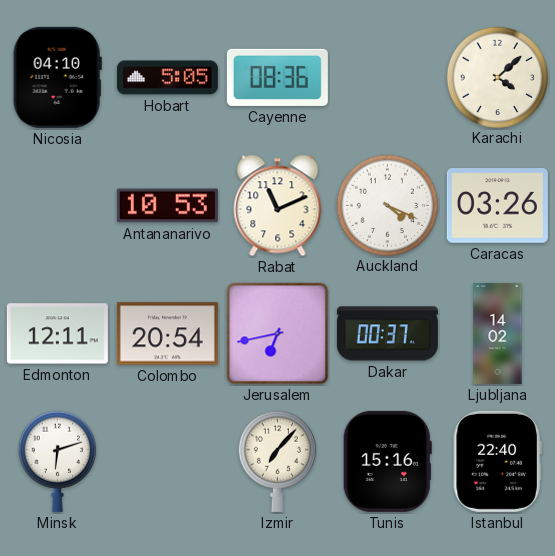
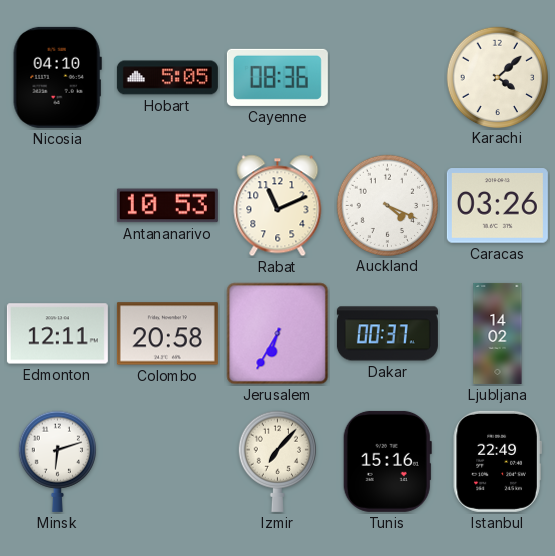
Colombo: 20:54 -> 20:58 (167, 334)
Jerusalem: 6:43 -> 6:35 (278, 334)
Istanbul: 22:40 -> 22:49 (497, 461)
